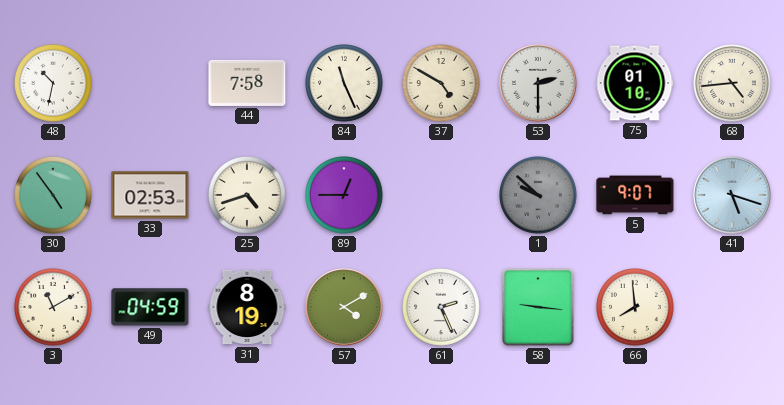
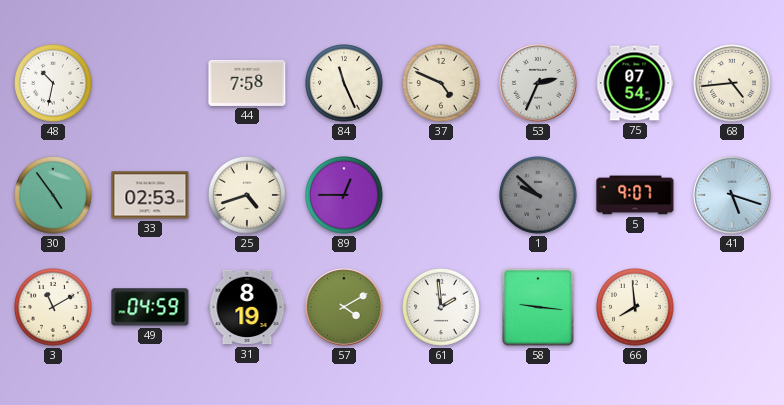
37: 4:50 -> 4:49 (442, 84)
53: 2:30 -> 2:34 (538, 83)
75: 01:10 -> 07:54 (635, 83)
61: 2:26 -> 1:59 (442, 308)
